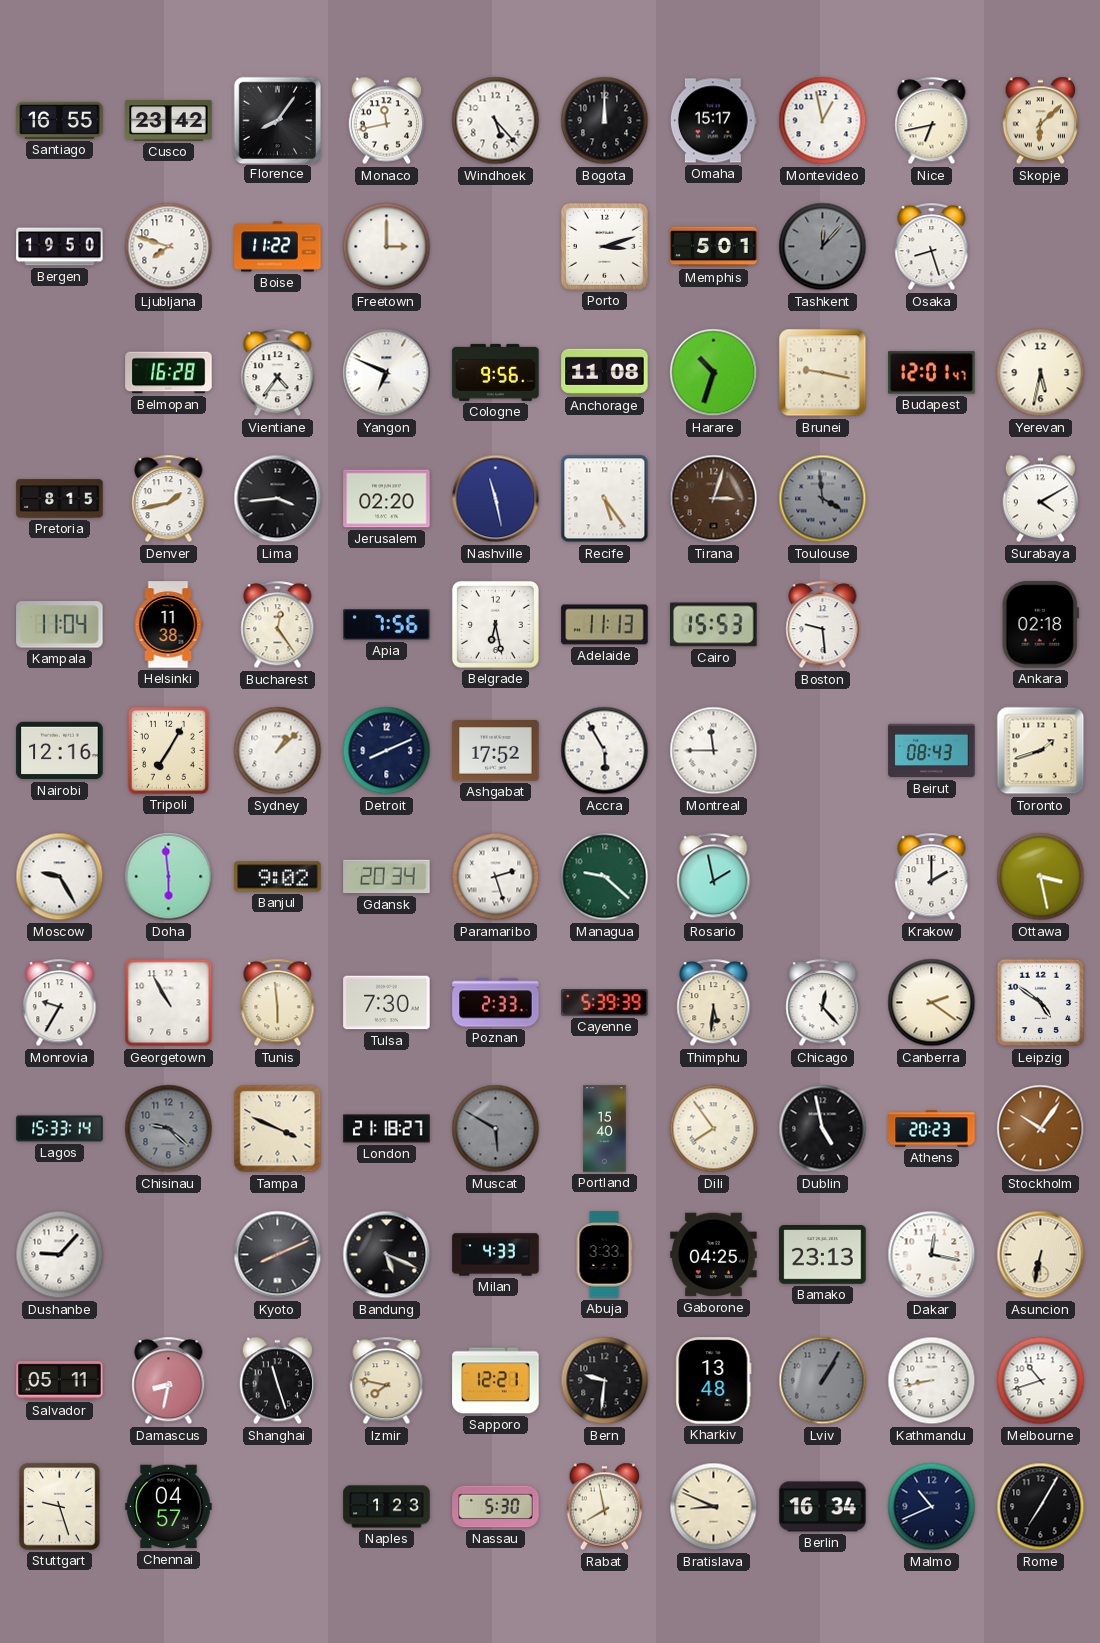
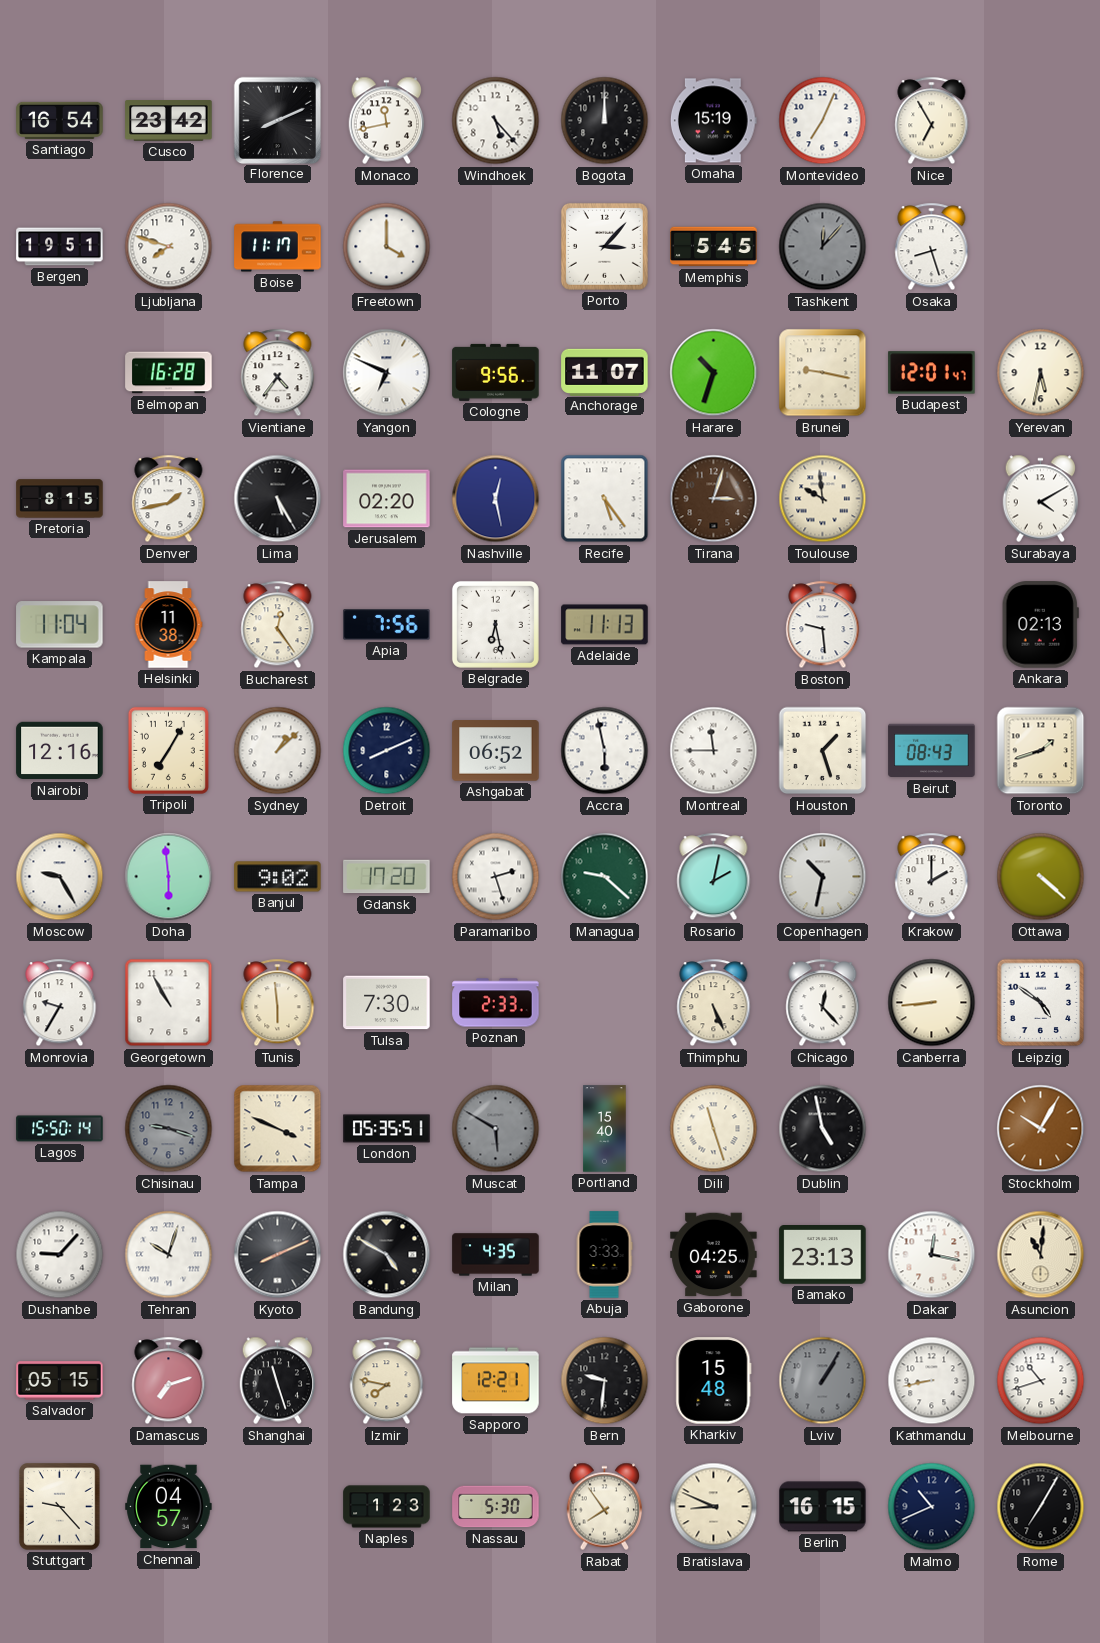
Santiago: 16:55 -> 16:54 (60, 120)
Florence: 8:06 -> 8:11 (277, 120)
Omaha: 15:17 -> 15:19 (713, 121)
Montevideo: 12:58 -> 7:04 (823, 121)
Nice: 6:43 -> 6:55 (932, 121)
Skopje: 6:08 -> none (1041, 121)
Bergen: 19:50 -> 19:51 (60, 247)
Boise: 11:22 -> 11:17 (278, 247)
Freetown: 3:00 -> 4:00 (387, 247)
Porto: 3:12 -> 3:07 (604, 246)
Memphis: 5:01 -> 5:45 (714, 247)
Anchorage: 11:08 -> 11:07 (605, 372)
Lima: 3:44 -> 5:25 (278, 499)
Nashville: 11:28 -> 12:28 (496, 499)
Toulouse: 3:59 -> 9:59 (823, 499)
Toulouse dial: grey -> cream (823, 499)
Cairo: 15:53 -> none (714, 625)
Ankara: 02:18 -> 02:13 (1040, 625)
Ashgabat: 17:52 -> 06:52 (496, 751)
Accra: 5:55 -> 5:58 (605, 751)
Houston: none -> 1:27 (823, 751)
Gdansk: 20:34 -> 17:20 (387, 877)
Rosario: 1:58 -> 2:02 (714, 877)
Copenhagen: none -> 10:32 (823, 877)
Ottawa: 3:28 -> 4:22 (1041, 877)
Cayenne: 5:39 -> none (605, 1003)
Thimphu: 5:31 -> 5:26 (714, 1003)
Canberra: 2:21 -> 8:44 (932, 1003)
Lagos: 15:33 -> 15:50 (60, 1129)
Chisinau: 9:22 -> 9:18 (169, 1129)
London: 21:18 -> 05:35 (387, 1129)
Dili: 7:54 -> 11:27 (714, 1129)
Athens: 20:23 -> none (932, 1129)
Stockholm: 10:06 -> 10:05 (1041, 1129)
Tehran: none -> 10:03 (169, 1255)
Bandung: 5:19 -> 4:50 (387, 1255)
Milan: 4:33 -> 4:35 (496, 1255)
Asuncion: 6:32 -> 11:01 (1041, 1255)
Salvador: 05:11 -> 05:15 (60, 1381)
Damascus: 8:32 -> 7:12 (169, 1381)
Kharkiv: 13:48 -> 15:48 (714, 1381)
Stuttgart: 9:27 -> 9:23 (60, 1507)
Rabat: 7:58 -> 7:54 (605, 1507)
Berlin: 16:34 -> 16:15 (823, 1507)
